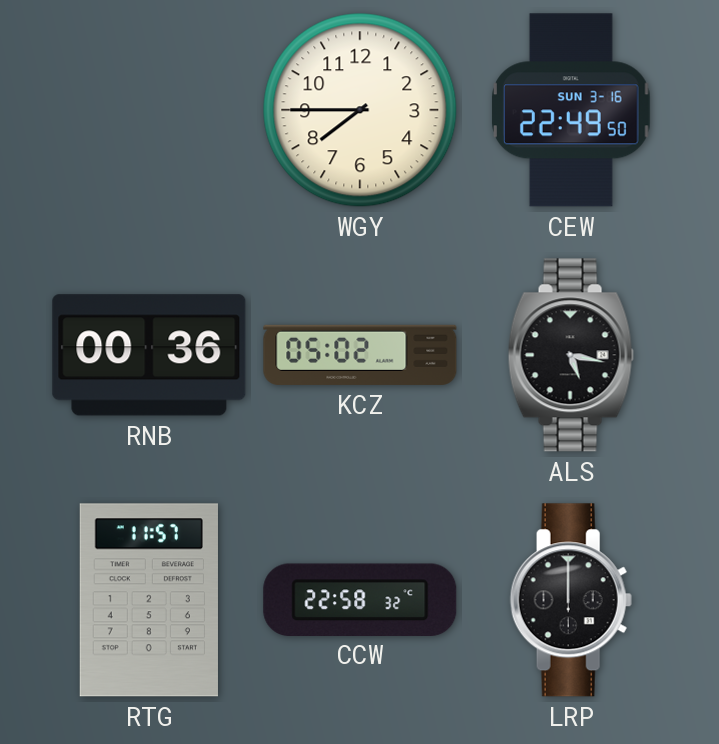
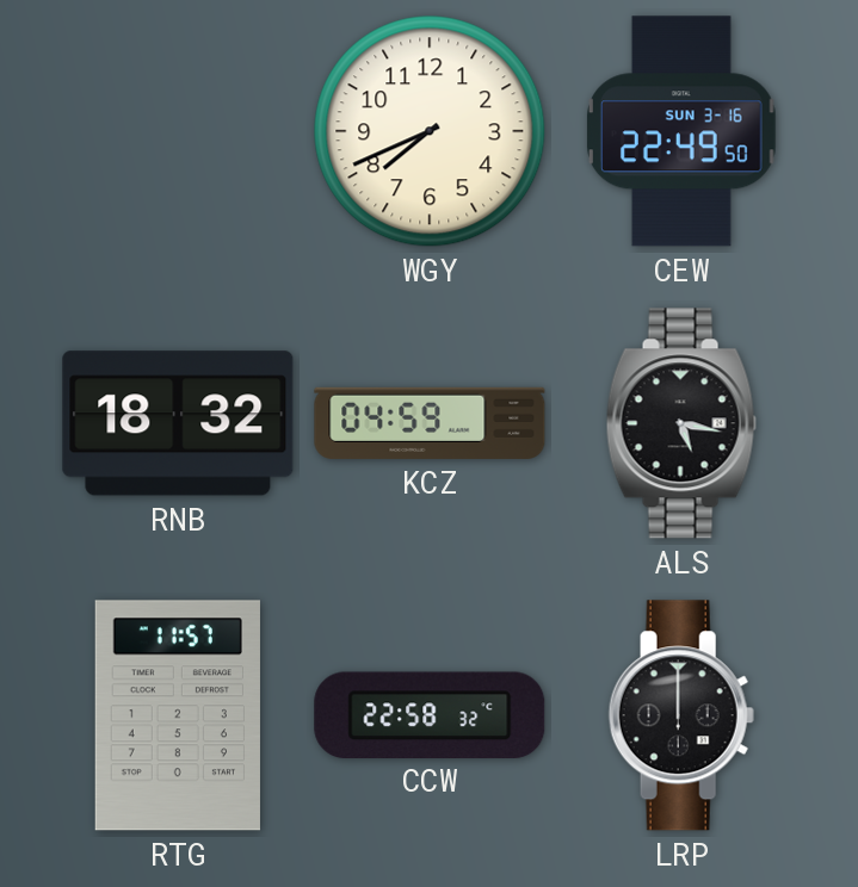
WGY: 7:45 -> 7:41 (430, 131)
RNB: 00:36 -> 18:32 (178, 423)
KCZ: 05:02 -> 04:59 (430, 423)
